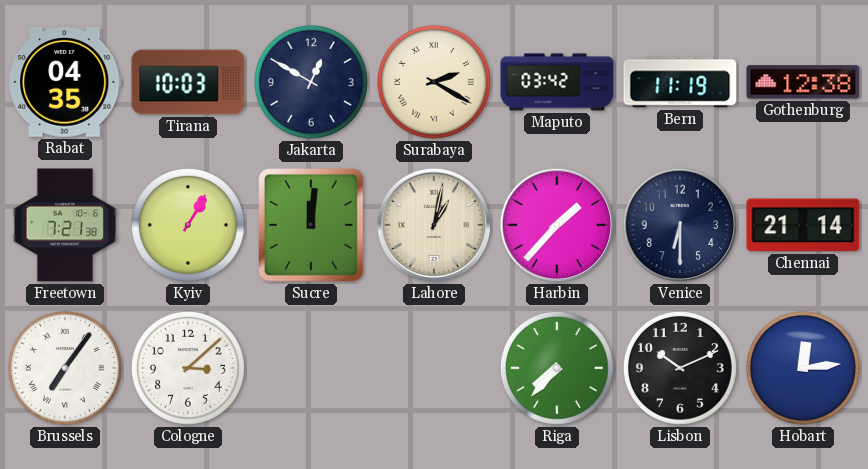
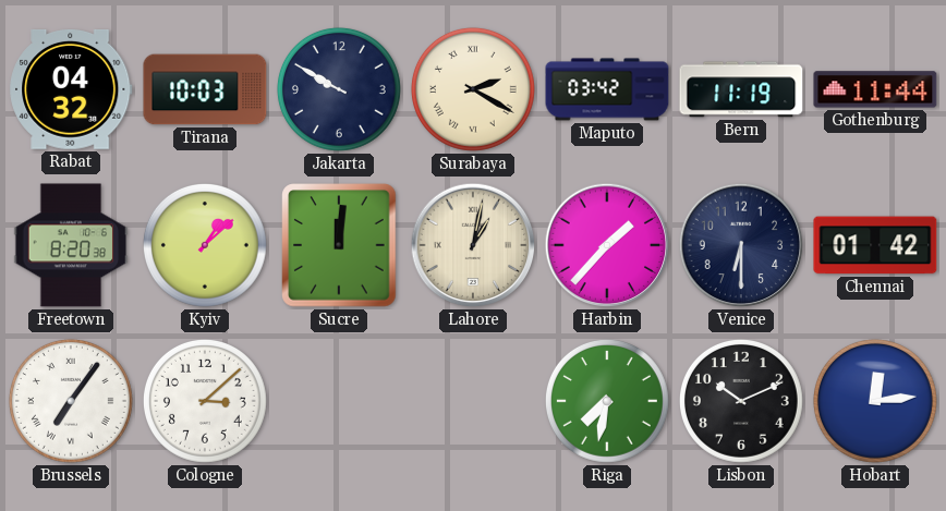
Rabat: 04:35 -> 04:32 (71, 89)
Jakarta: 12:50 -> 9:50 (339, 89)
Gothenburg: 12:38 -> 11:44 (875, 89)
Freetown: 7:21 -> 8:20 (71, 245)
Kyiv: 1:05 -> 1:08 (205, 245)
Chennai: 21:14 -> 01:42 (875, 245)
Riga: 7:37 -> 7:32 (607, 401)
